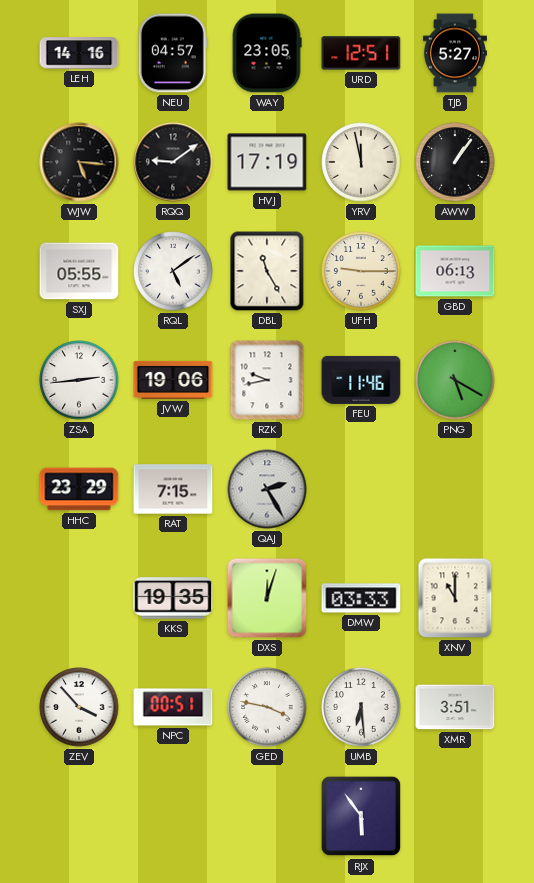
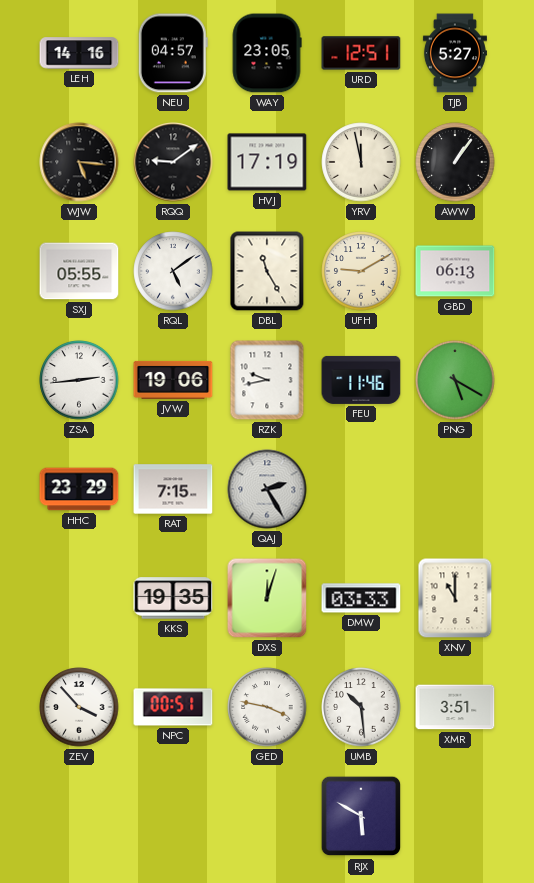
UFH: 9:15 -> 9:10 (361, 271)
UMB: 6:29 -> 10:29 (361, 707)
RJX: 5:54 -> 5:50 (361, 816)
